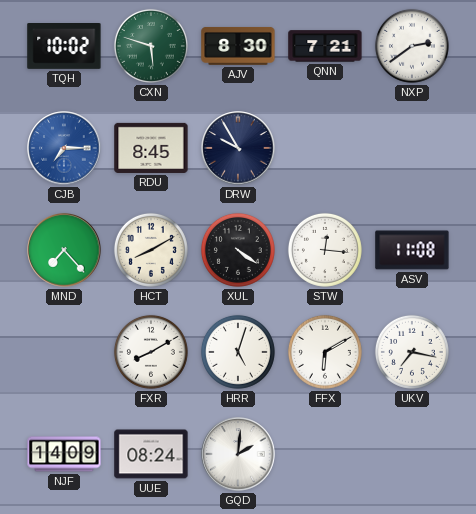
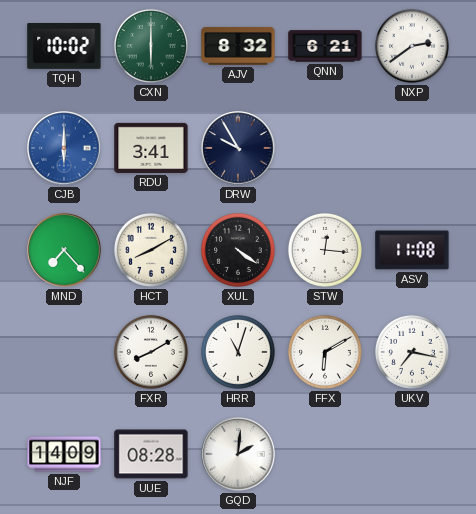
CXN: 5:48 -> 6:00 (151, 46)
AJV: 8:30 -> 8:32 (238, 46)
QNN: 7:21 -> 6:21 (325, 46)
CJB: 7:15 -> 6:00 (64, 148)
RDU: 8:45 -> 3:41 (151, 148)
HRR: 5:03 -> 11:03 (238, 352)
UUE: 08:24 -> 08:28 (151, 454)
